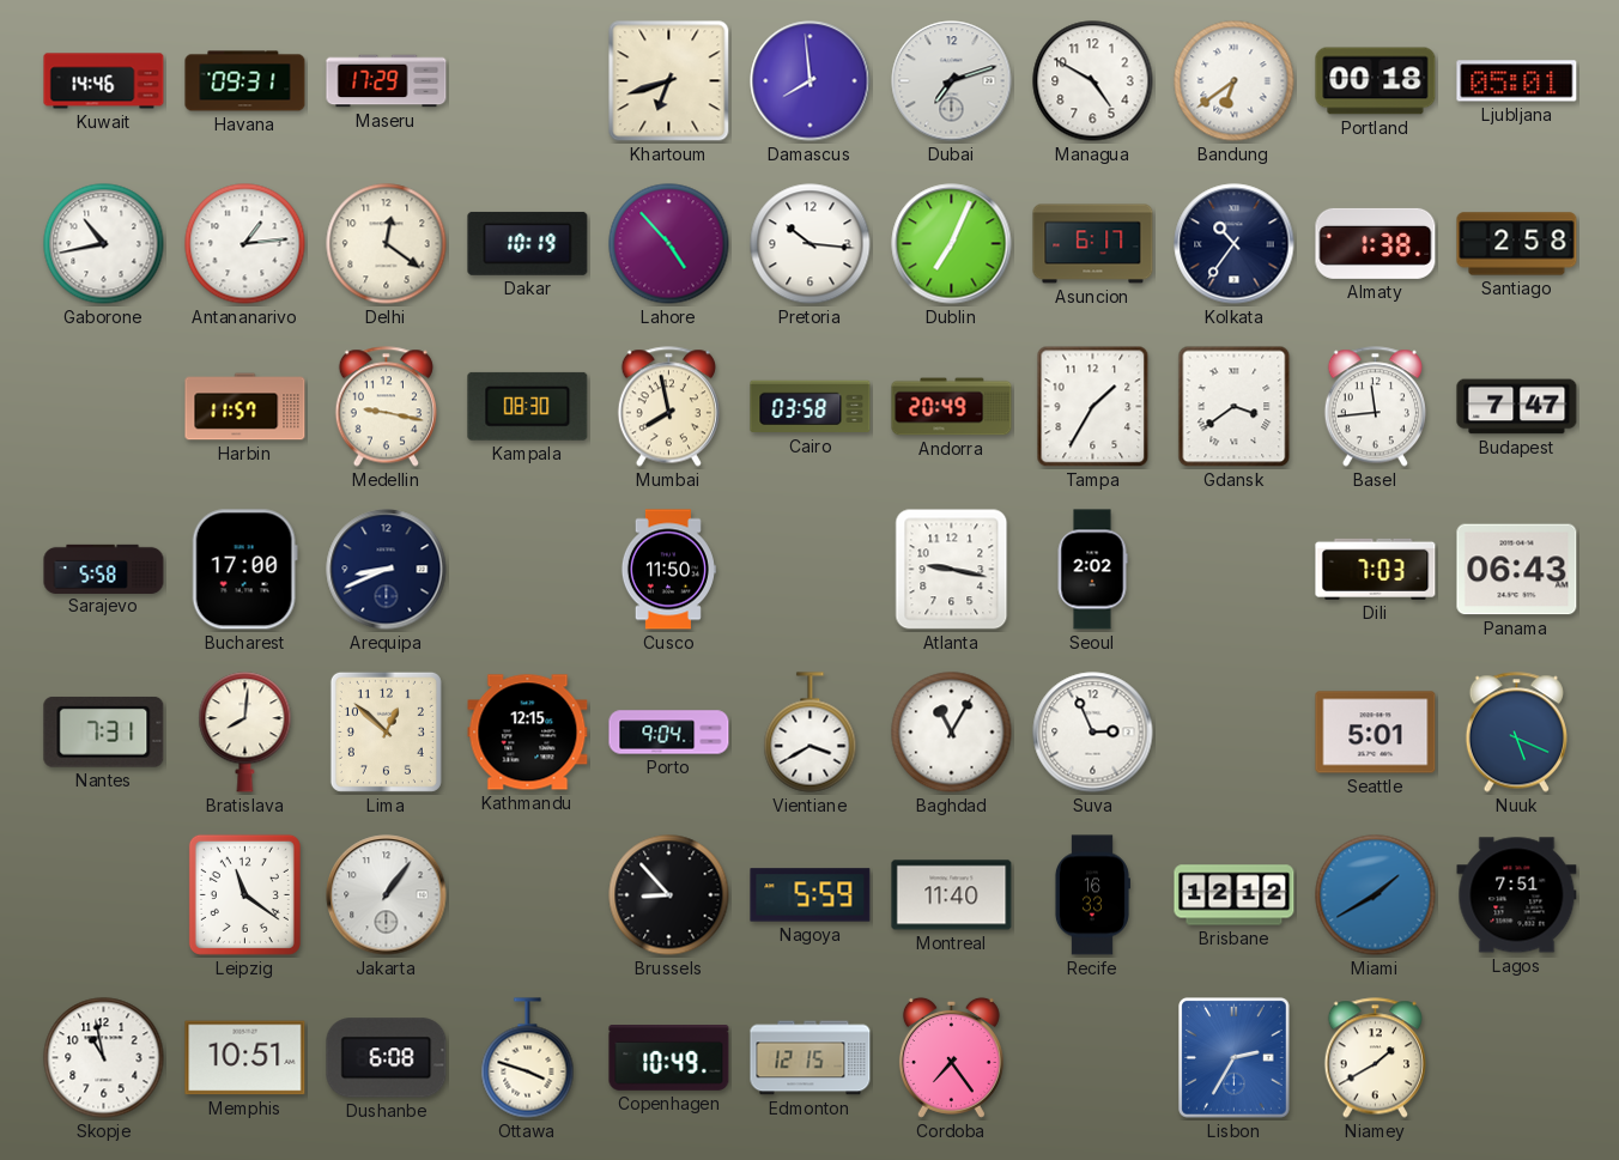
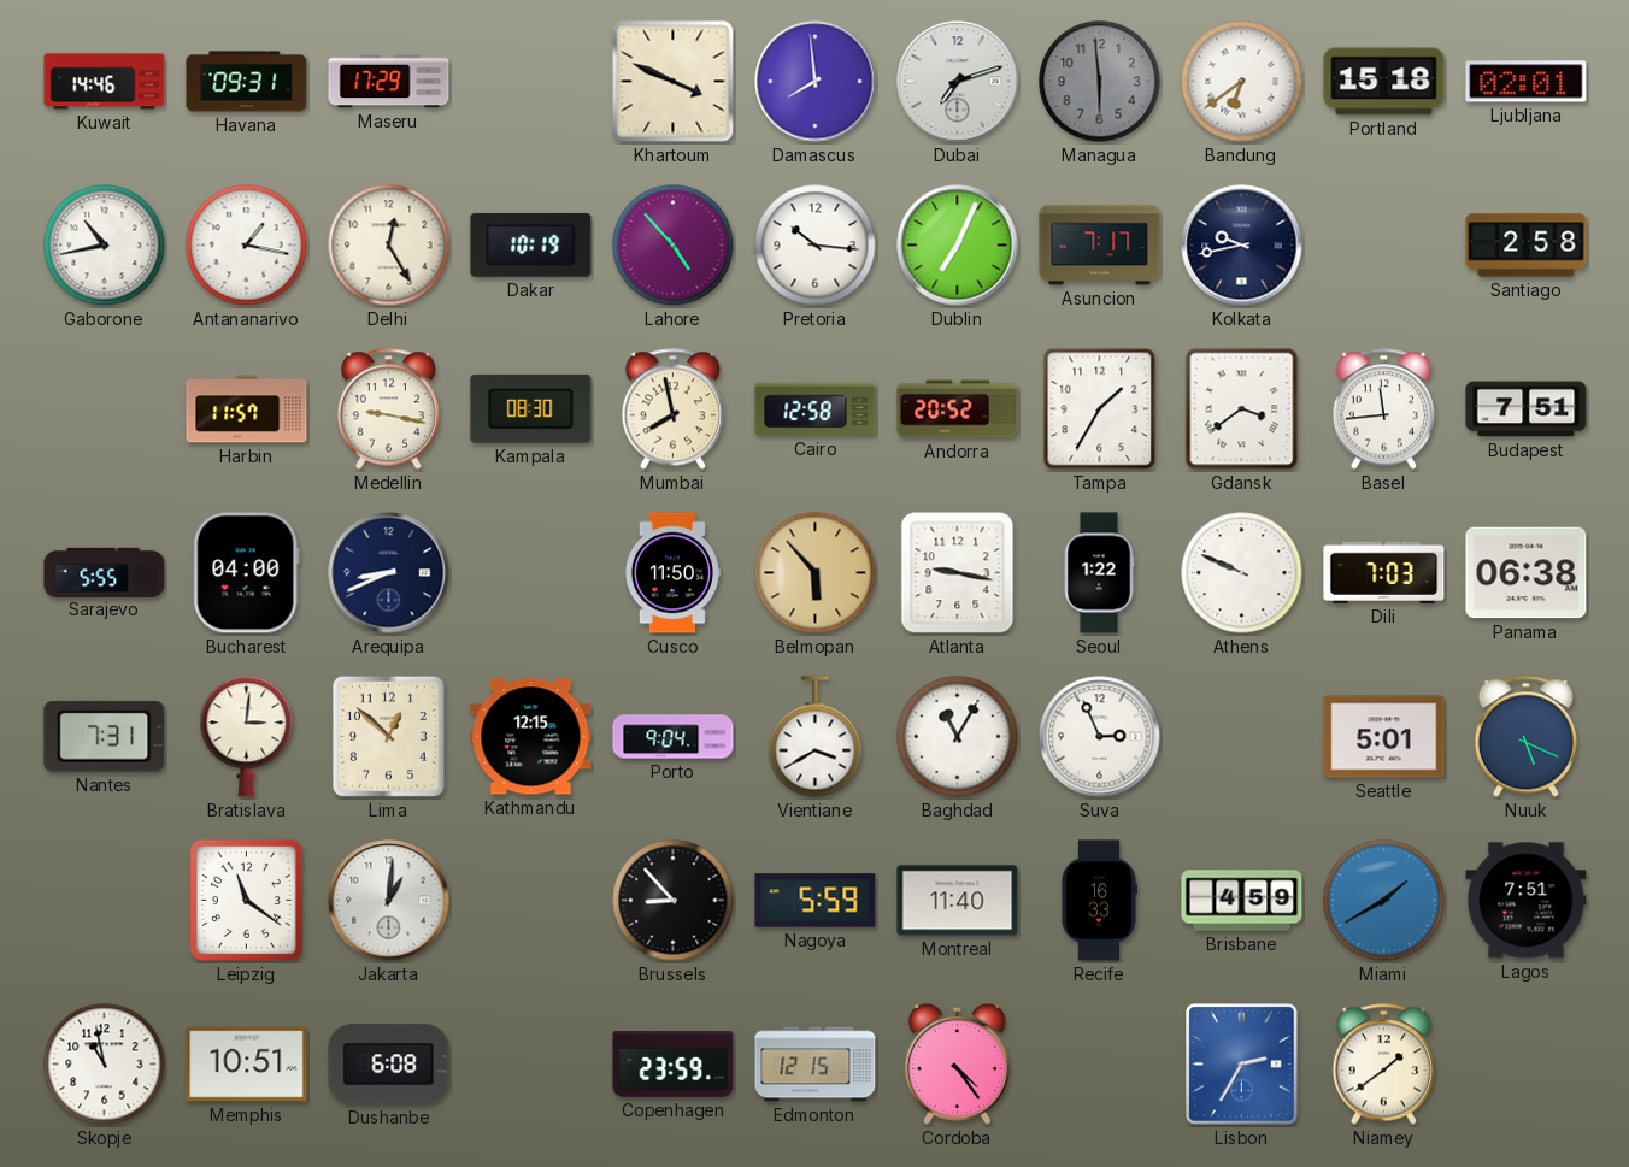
Khartoum: 6:42 -> 3:49 (674, 82)
Managua: 4:50 -> 5:59 (1100, 82)
Managua dial: white -> grey (1100, 82)
Portland: 00:18 -> 15:18 (1384, 82)
Ljubljana: 05:01 -> 02:01 (1527, 82)
Antananarivo: 1:14 -> 1:17 (247, 246)
Delhi: 12:21 -> 12:25 (389, 246)
Asuncion: 6:17 -> 7:17 (1100, 246)
Kolkata: 10:36 -> 9:43 (1242, 246)
Almaty: 1:38 -> none (1376, 243)
Cairo: 03:58 -> 12:58 (816, 409)
Andorra: 20:49 -> 20:52 (958, 409)
Budapest: 7:47 -> 7:51 (1527, 409)
Sarajevo: 5:58 -> 5:55 (105, 572)
Bucharest: 17:00 -> 04:00 (246, 573)
Belmopan: none -> 5:53 (816, 573)
Seoul: 2:02 -> 1:22 (1099, 573)
Athens: none -> 9:49 (1242, 573)
Panama: 06:43 -> 06:38 (1527, 573)
Bratislava: 8:01 -> 3:01 (247, 737)
Jakarta: 1:06 -> 1:01 (389, 901)
Brisbane: 12:12 -> 4:59 (1242, 901)
Ottawa: 3:48 -> none (528, 1058)
Copenhagen: 10:49 -> 23:59 (674, 1065)
Cordoba: 7:24 -> 4:24 (957, 1063)
Niamey: 1:40 -> 1:39 (1383, 1065)
